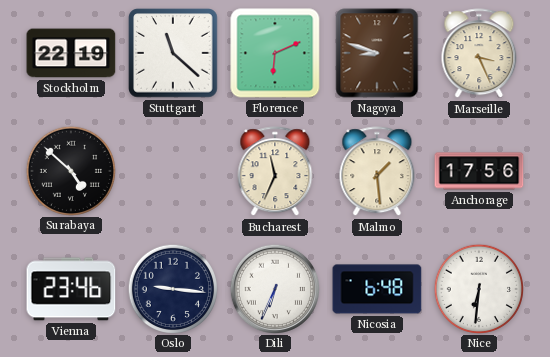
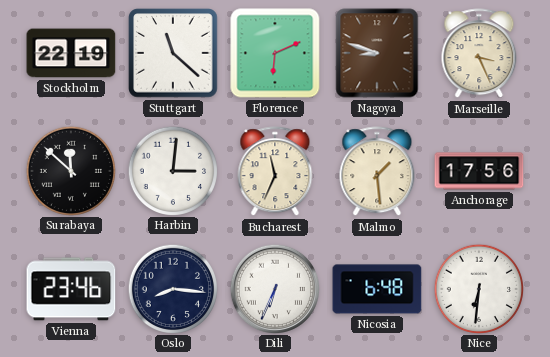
Surabaya: 4:52 -> 11:52 (70, 170)
Harbin: none -> 3:01 (172, 170)
Oslo: 9:16 -> 8:16 (172, 288)
